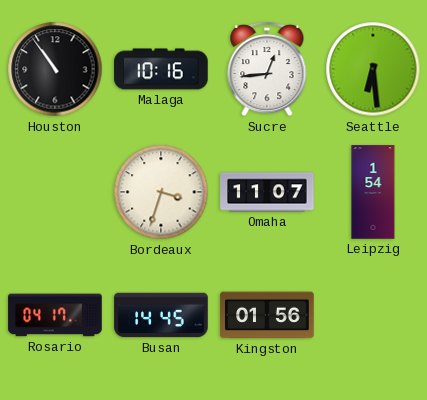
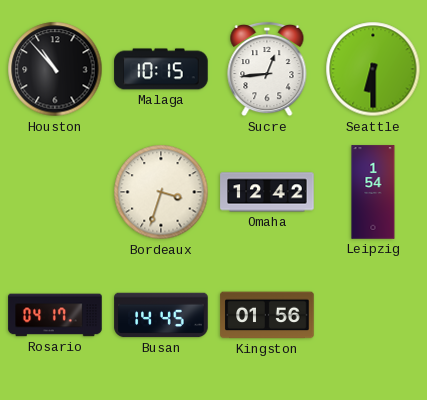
Houston: 10:54 -> 10:53 (55, 69)
Malaga: 10:16 -> 10:15 (161, 69)
Seattle: 6:29 -> 6:30 (373, 69)
Omaha: 11:07 -> 12:42 (267, 192)
